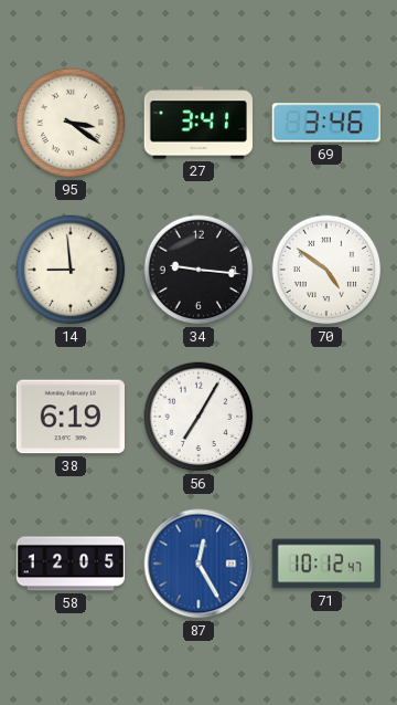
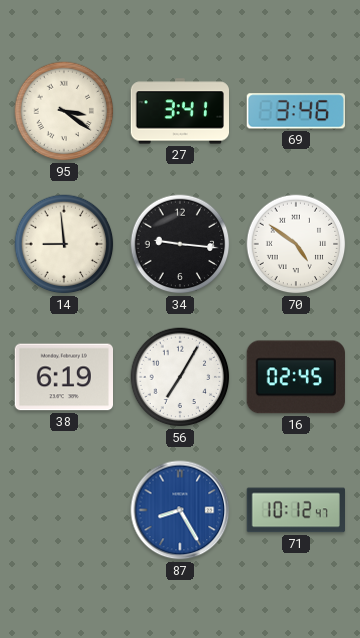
16: none -> 02:45 (296, 377)
58: 12:05 -> none (71, 564)
87: 12:25 -> 8:25 (180, 510)
